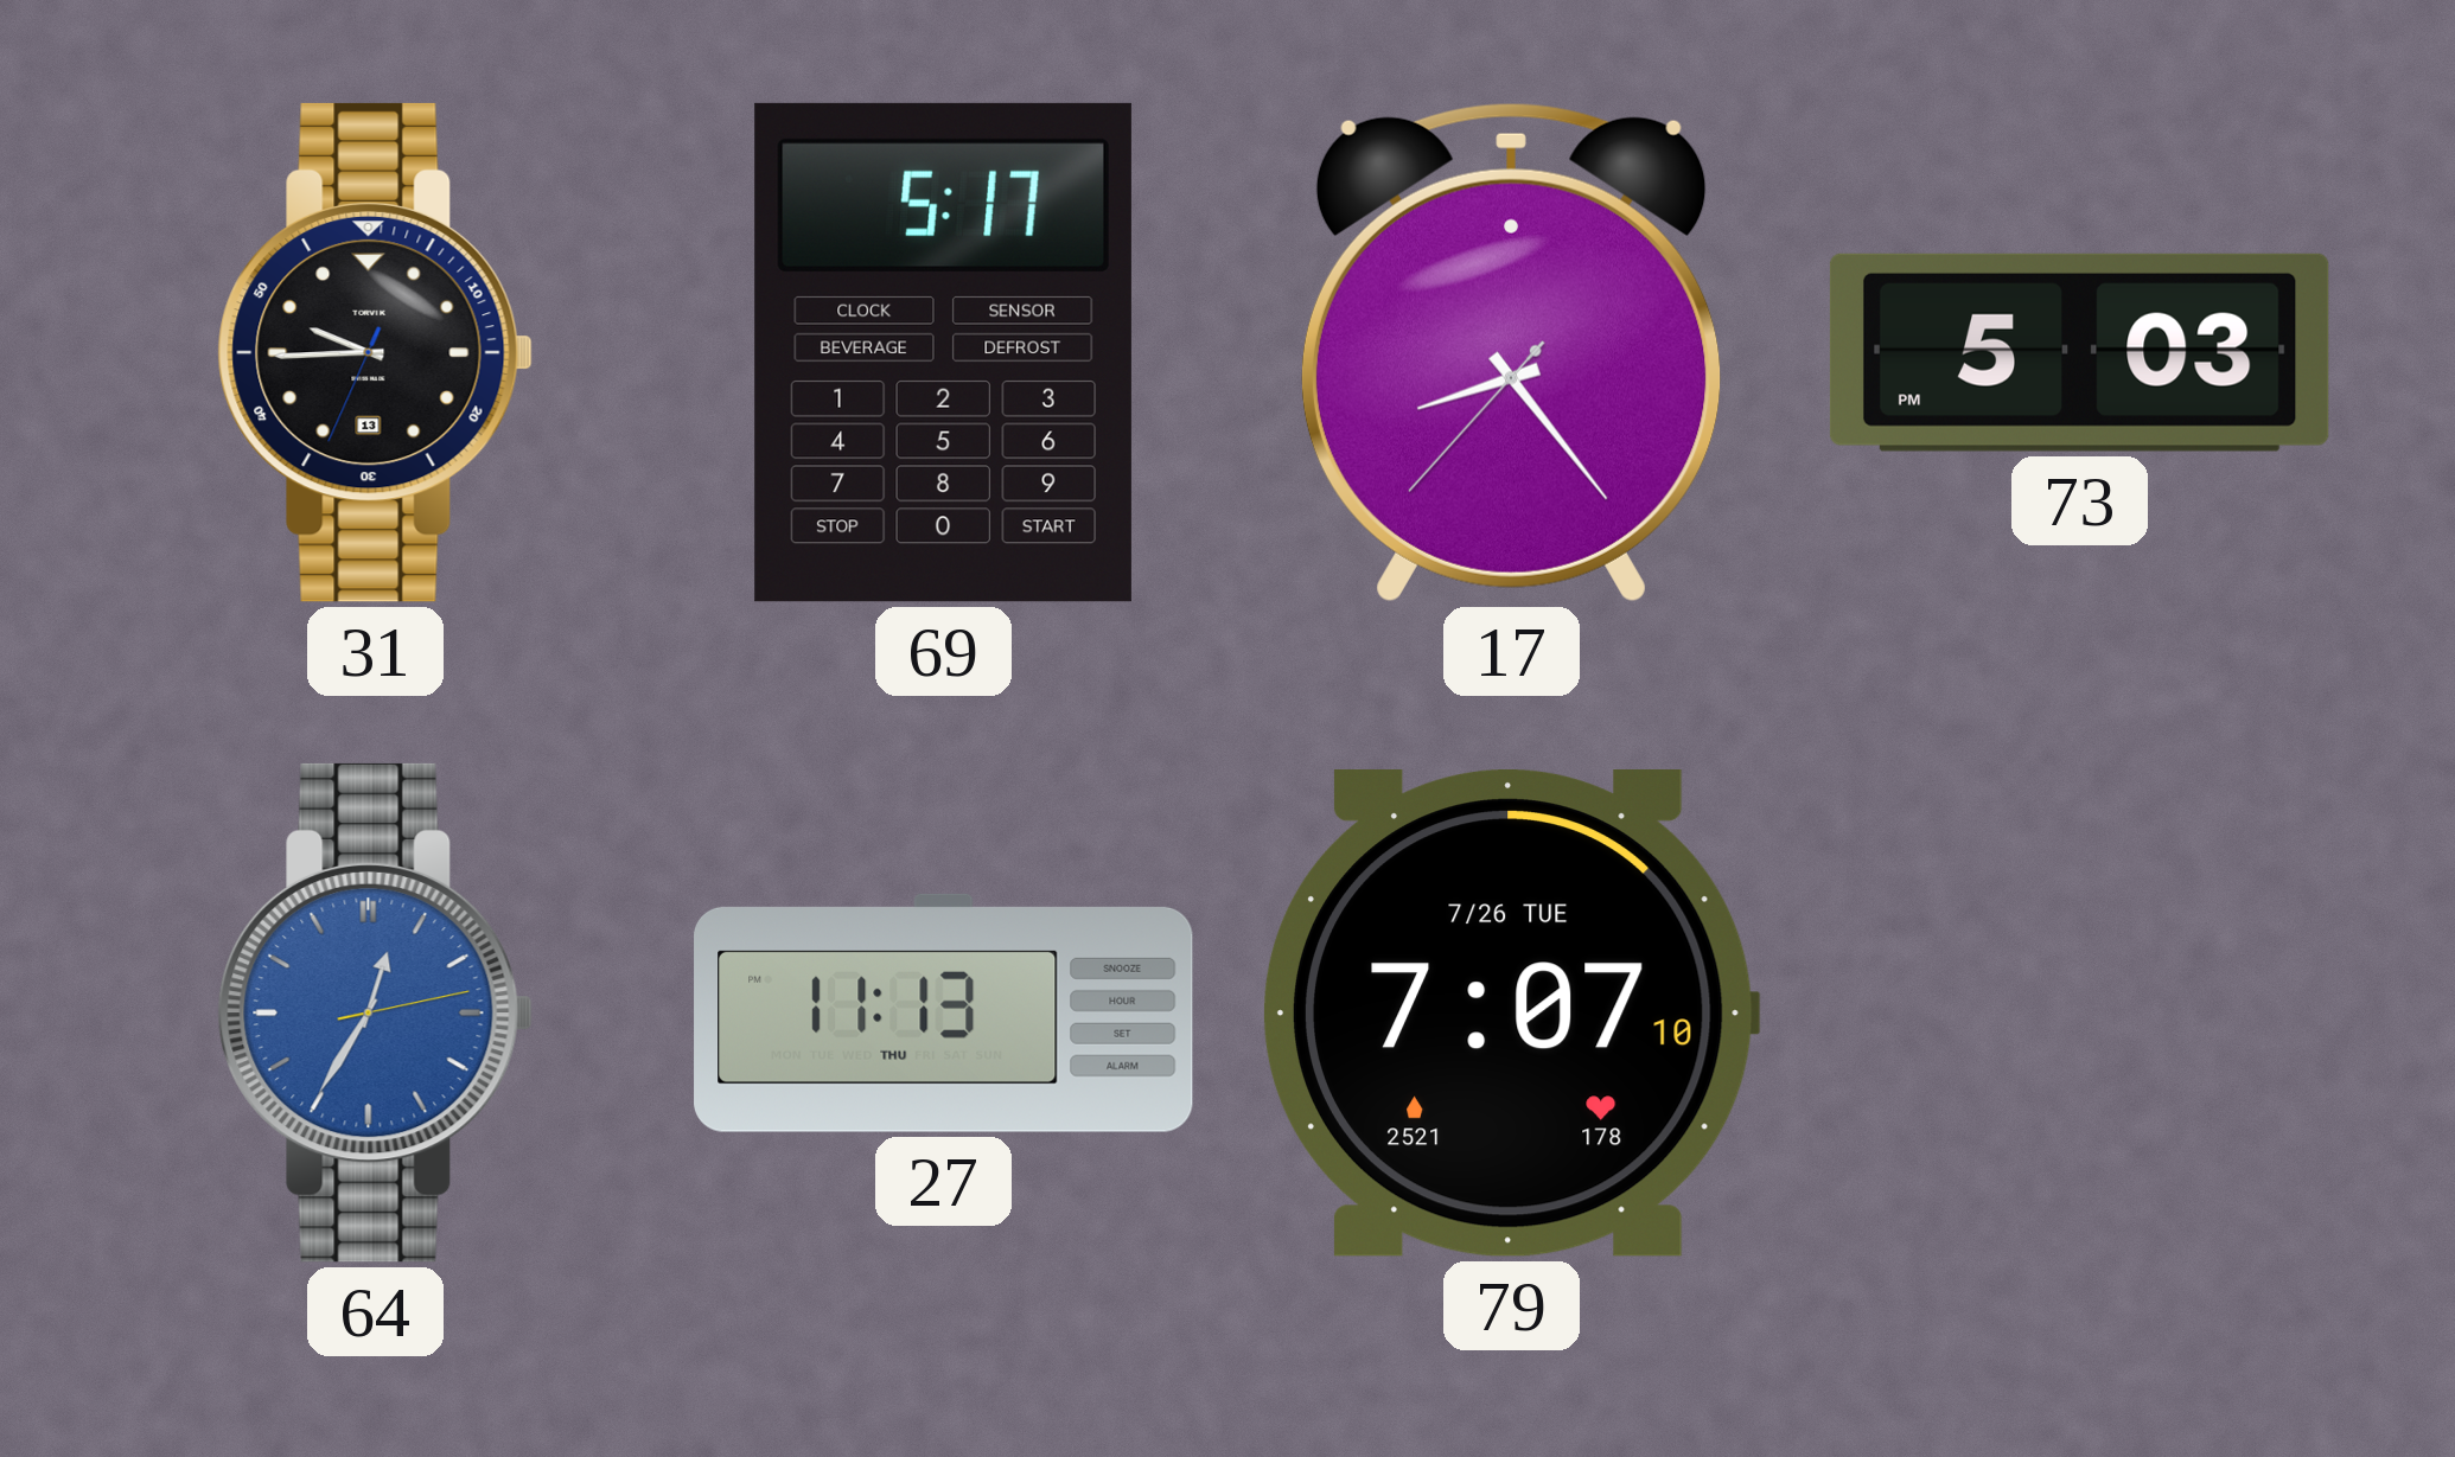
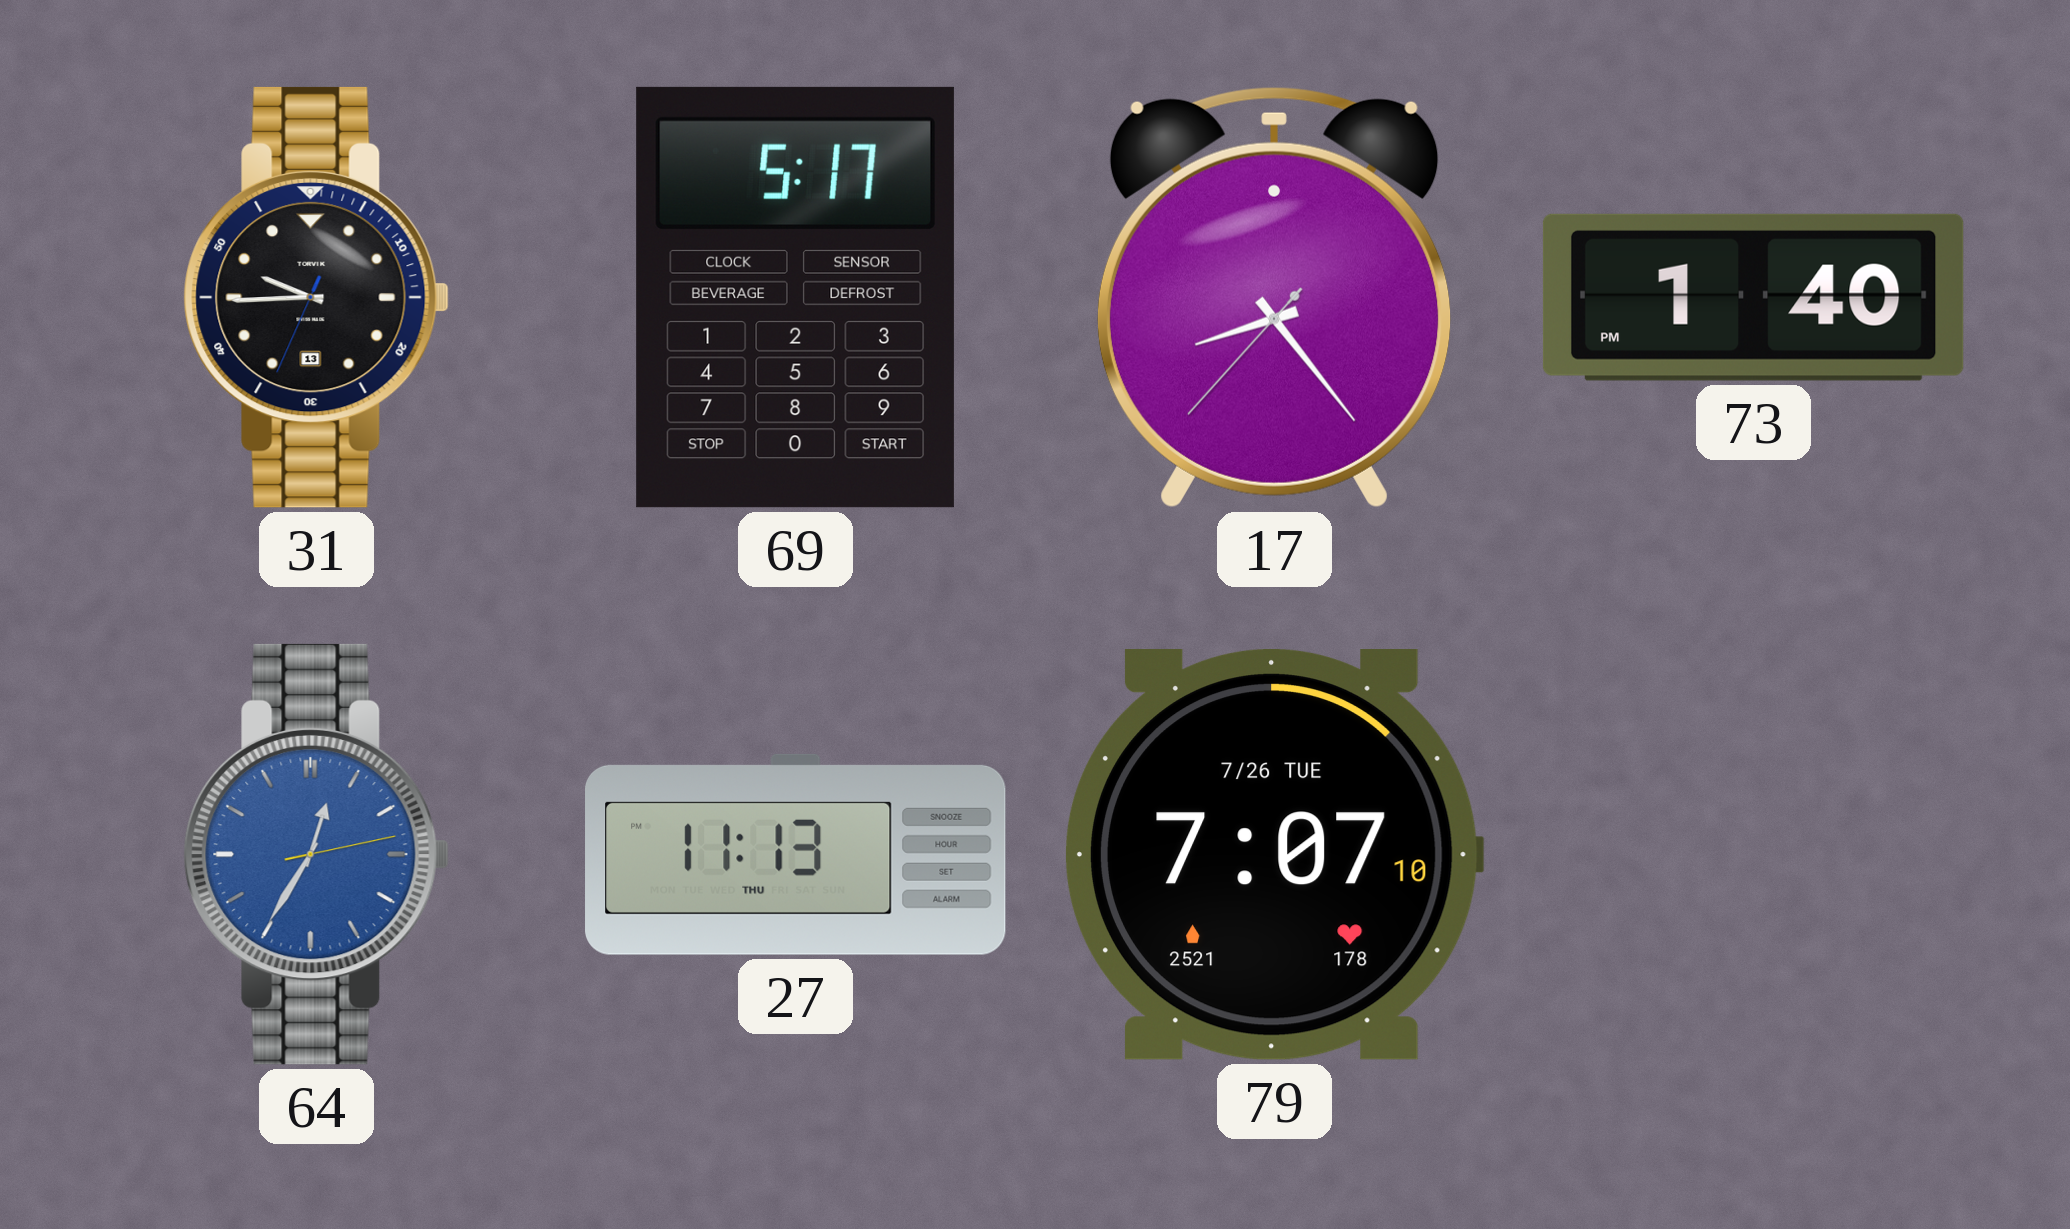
73: 5:03 -> 1:40 (1753, 297)
